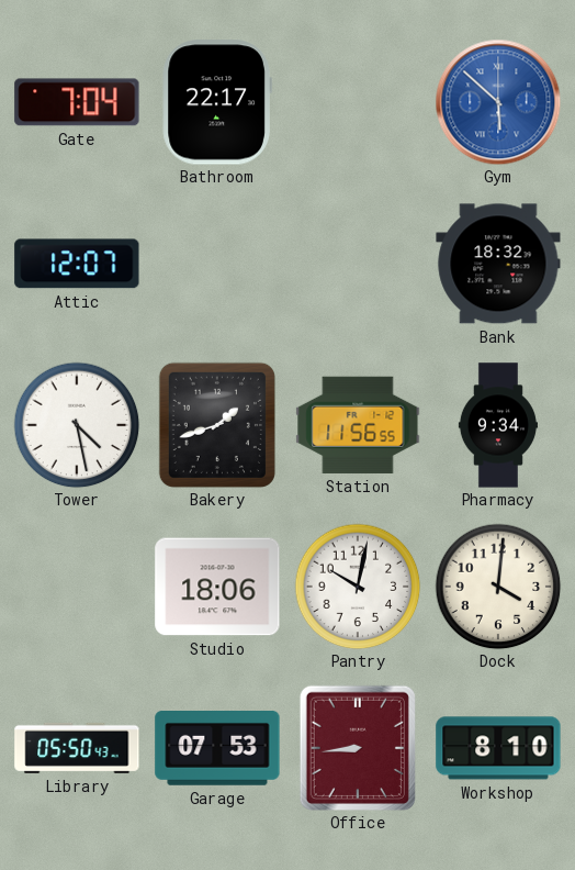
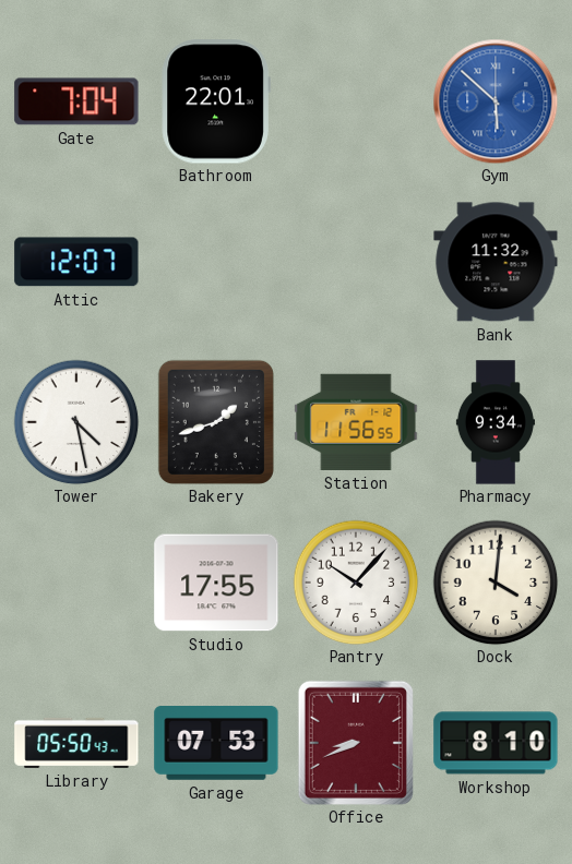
Bathroom: 22:17 -> 22:01 (216, 101)
Bank: 18:32 -> 11:32 (496, 262)
Studio: 18:06 -> 17:55 (216, 583)
Pantry: 10:02 -> 10:07 (356, 583)
Office: 8:44 -> 8:41 (356, 743)
